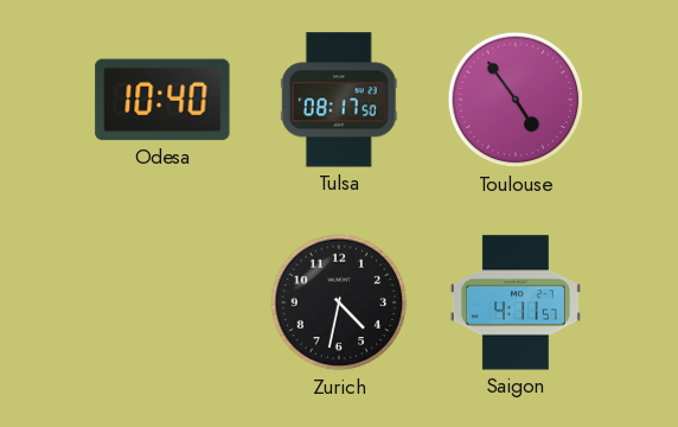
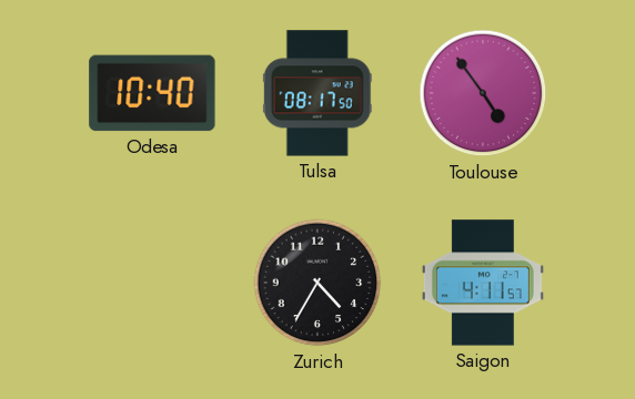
Zurich: 4:32 -> 4:35 (317, 283)
